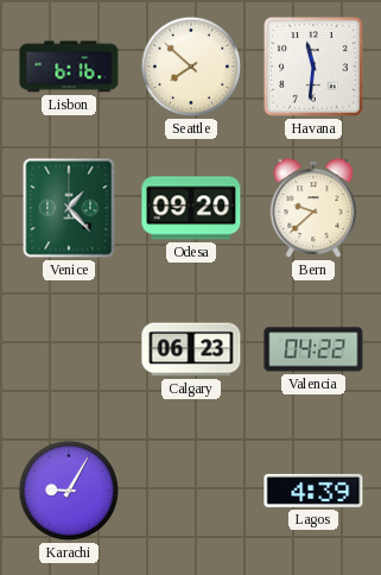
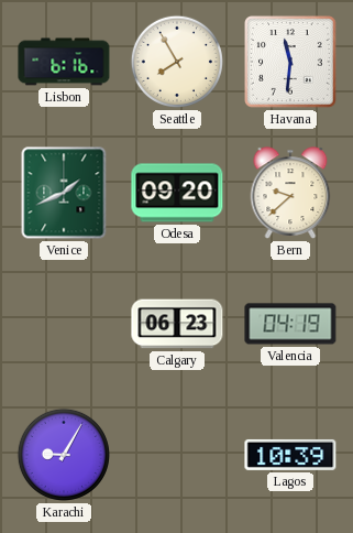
Seattle: 7:52 -> 7:55 (177, 62)
Venice: 1:23 -> 1:41 (64, 193)
Valencia: 04:22 -> 04:19 (290, 324)
Lagos: 4:39 -> 10:39 (290, 455)
